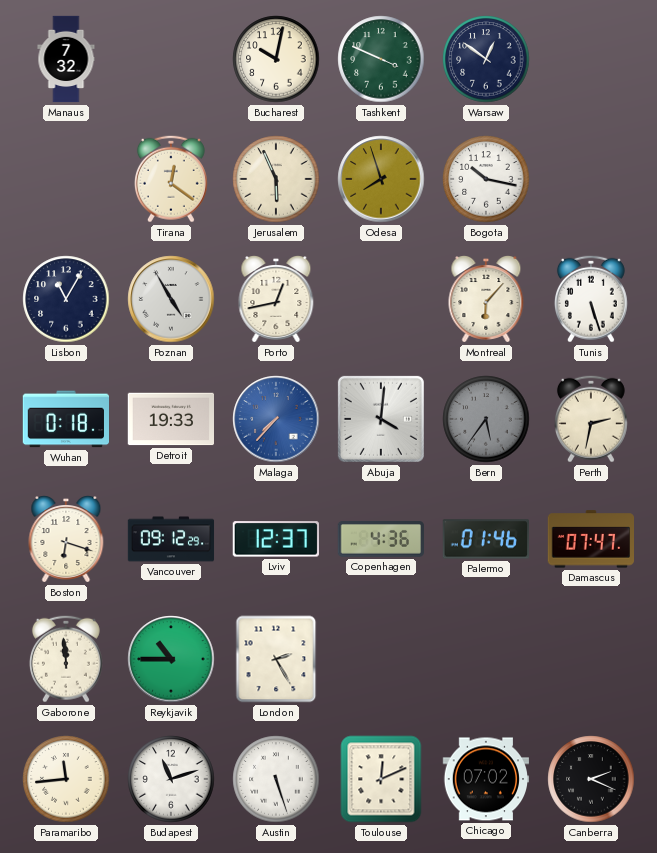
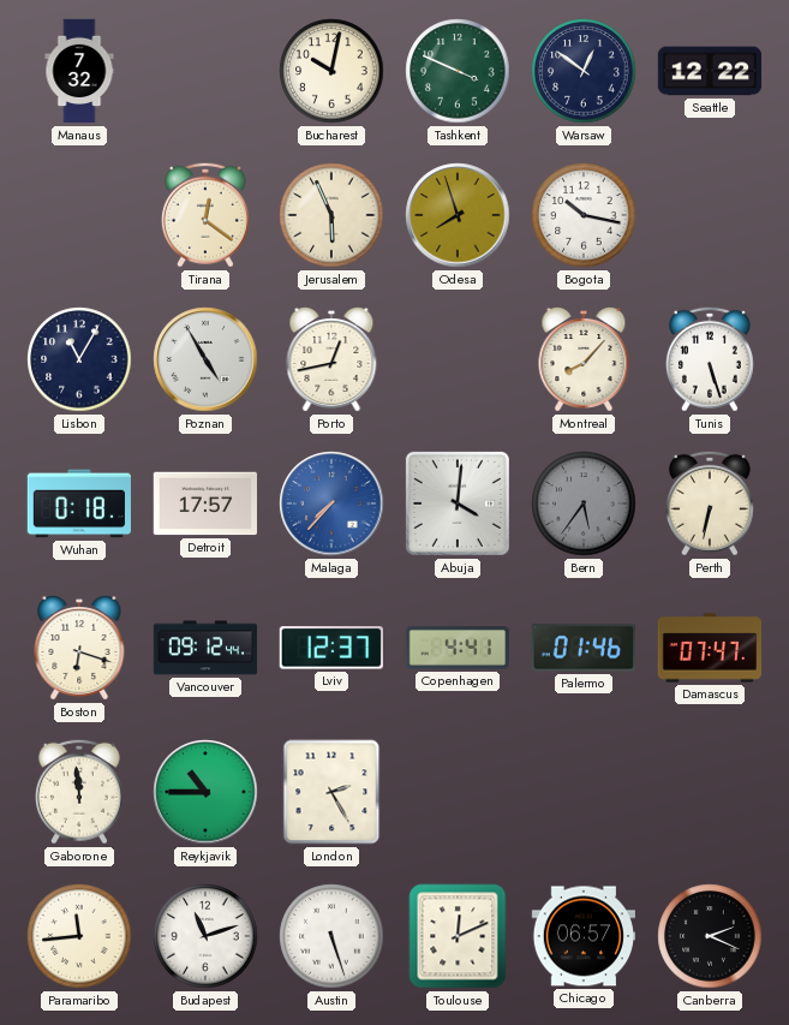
Seattle: none -> 12:22 (710, 71)
Montreal: 6:07 -> 8:07 (584, 360)
Detroit: 19:33 -> 17:57 (204, 503)
Perth: 2:32 -> 6:32 (710, 503)
Vancouver: 09:12:29 -> 09:12:44 (205, 648)
Copenhagen: 4:36 -> 4:41 (456, 649)
Chicago: 07:02 -> 06:57 (582, 936)
